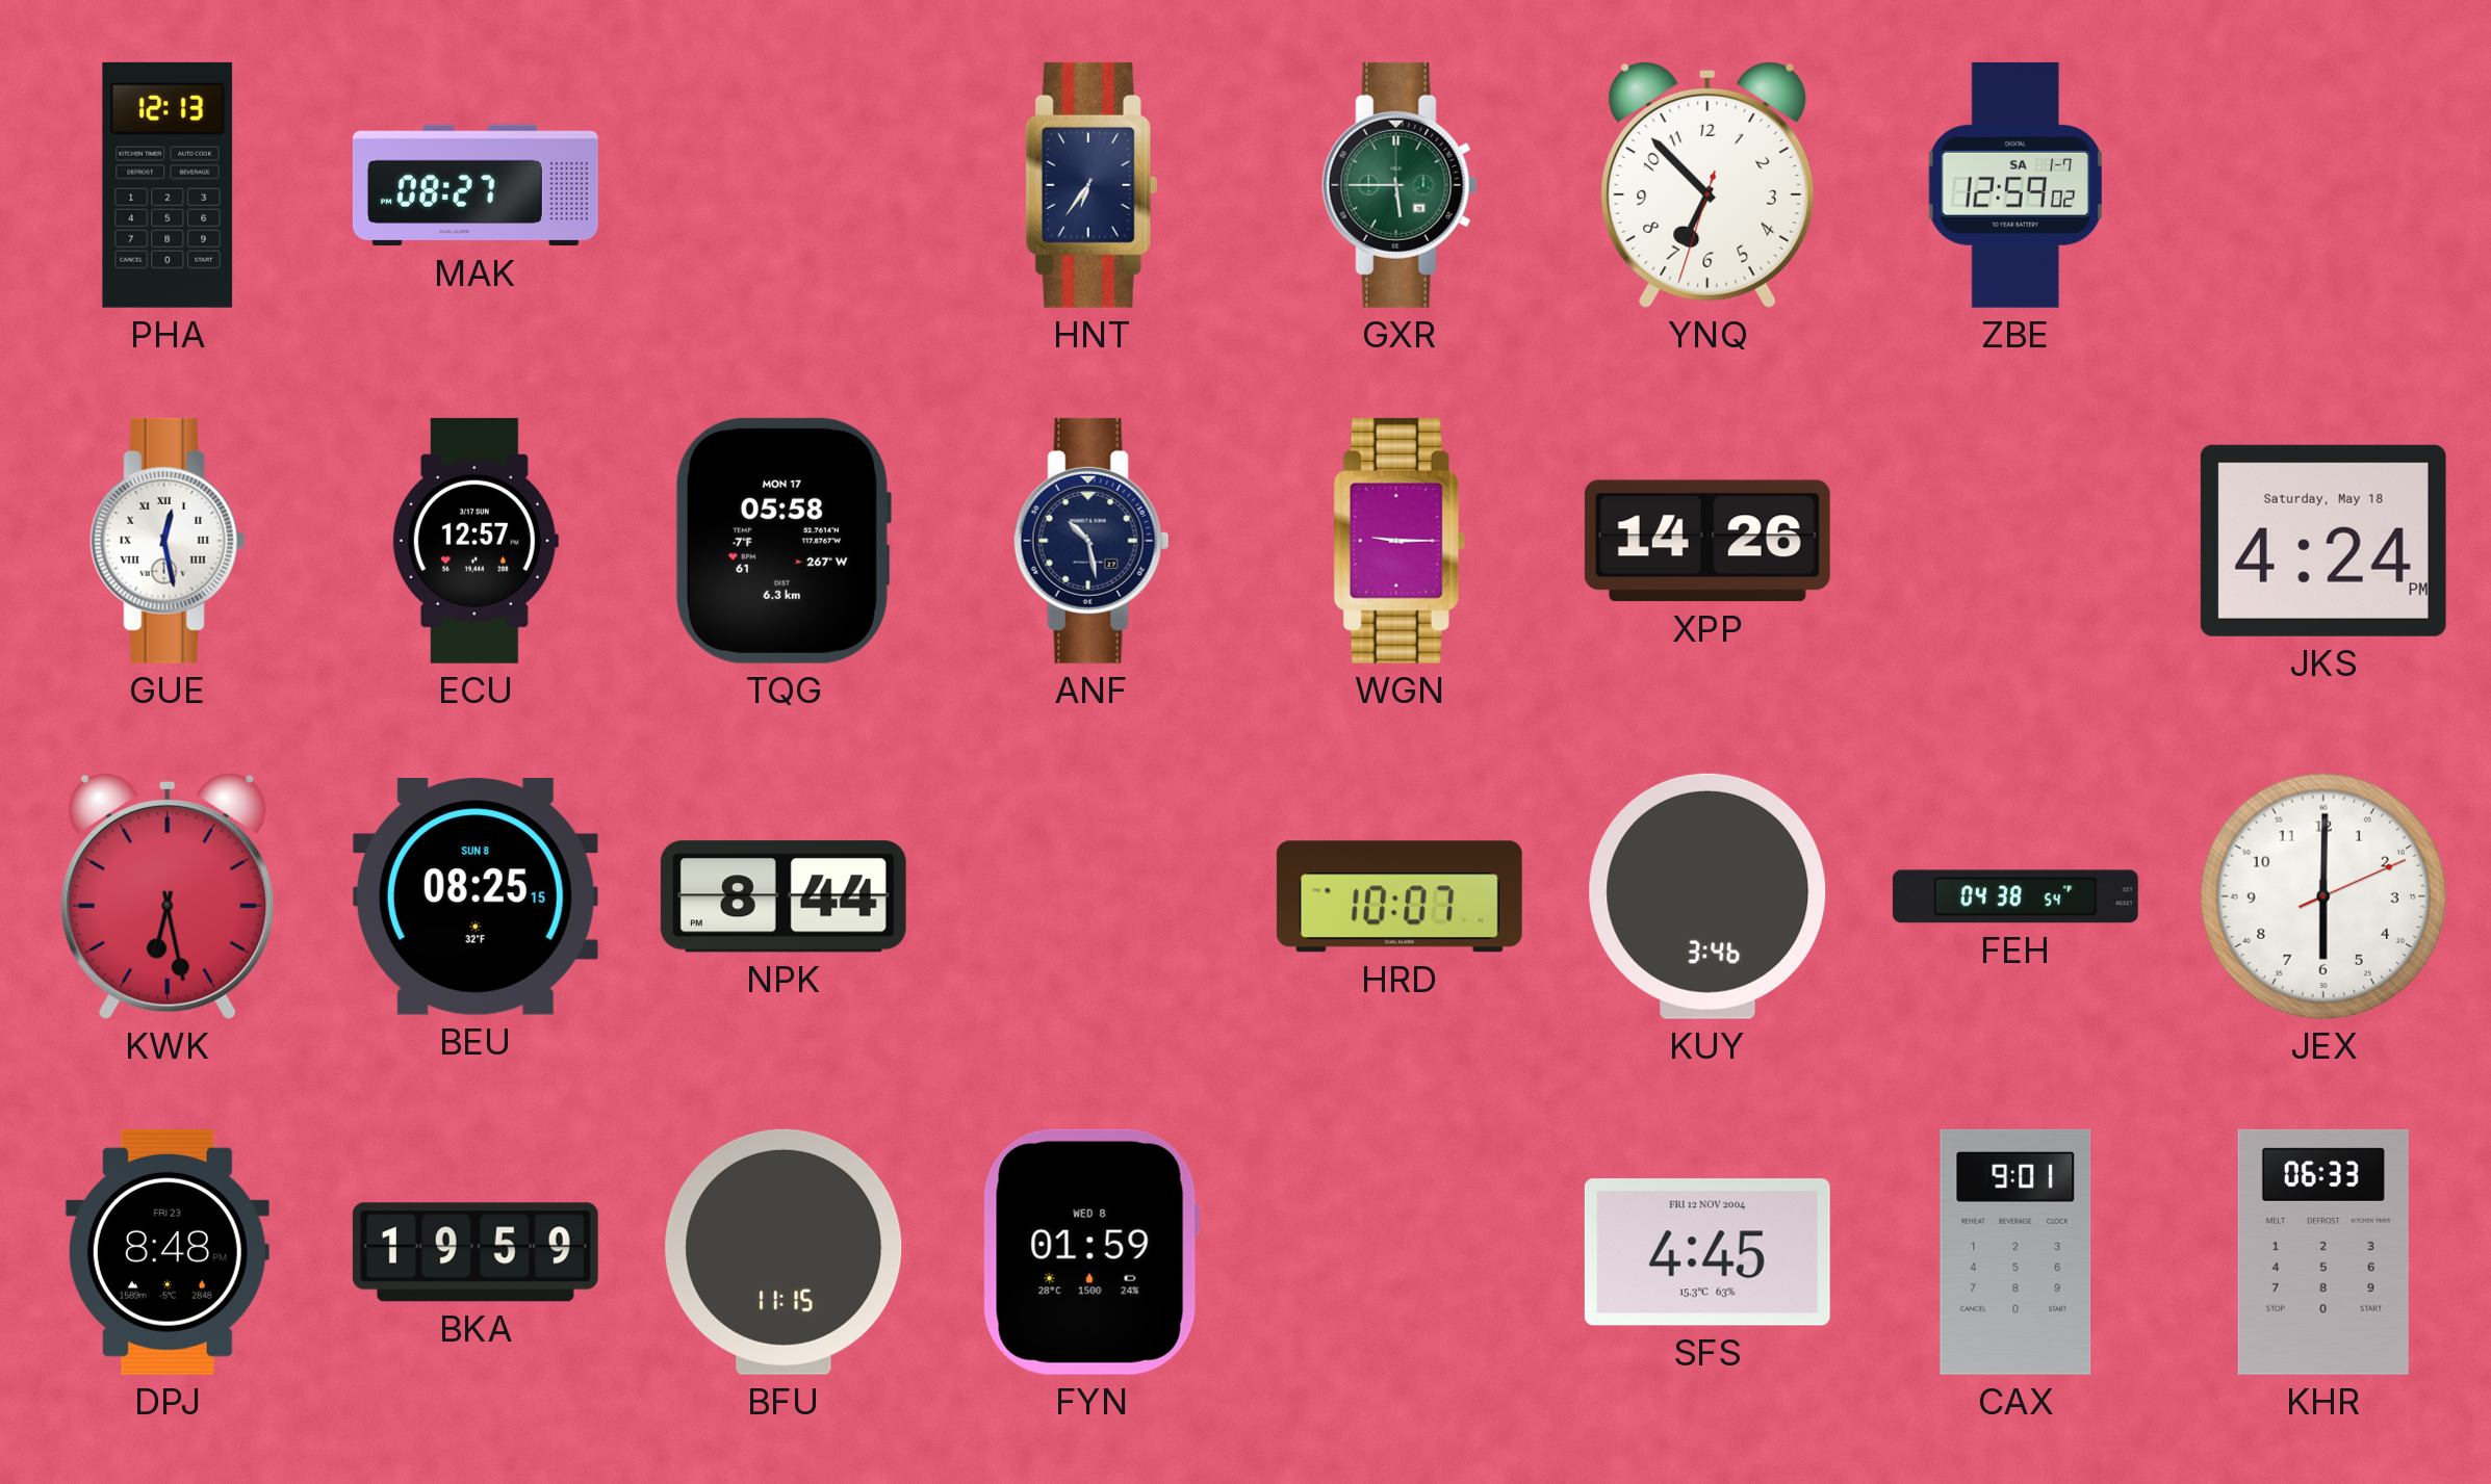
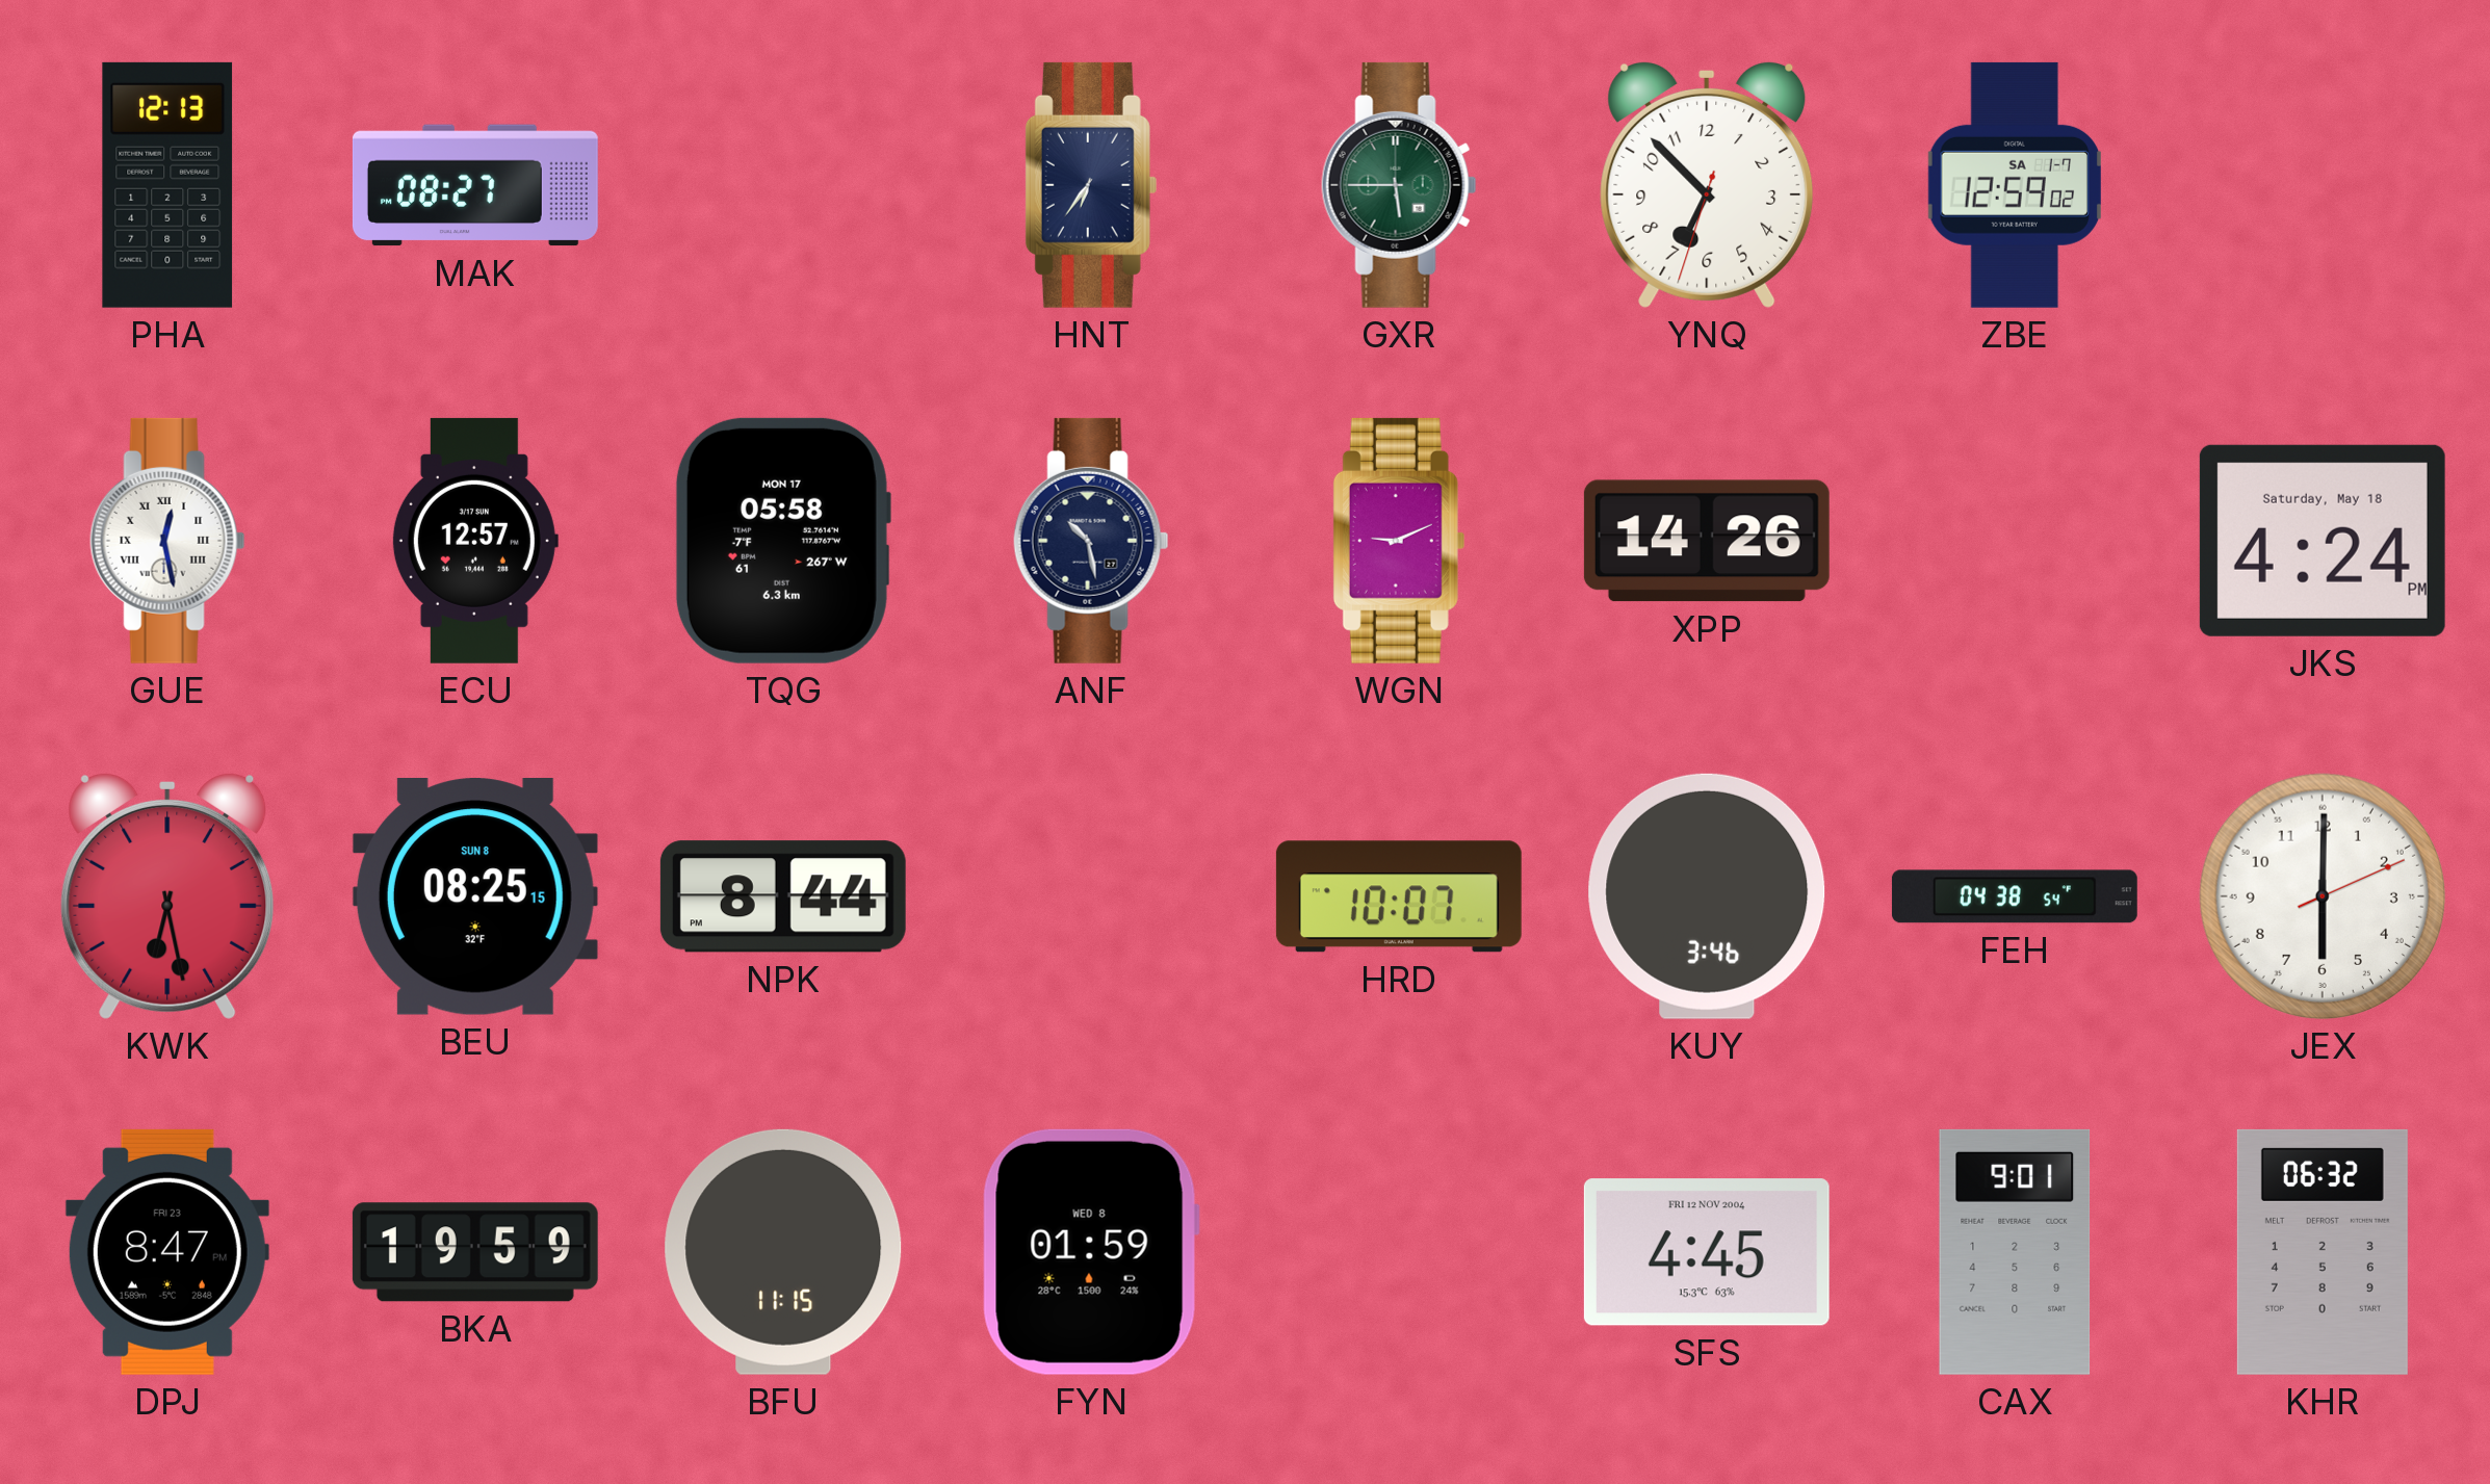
WGN: 9:15 -> 9:11 (1399, 541)
DPJ: 8:48 -> 8:47 (167, 1252)
KHR: 06:33 -> 06:32 (2323, 1252)
